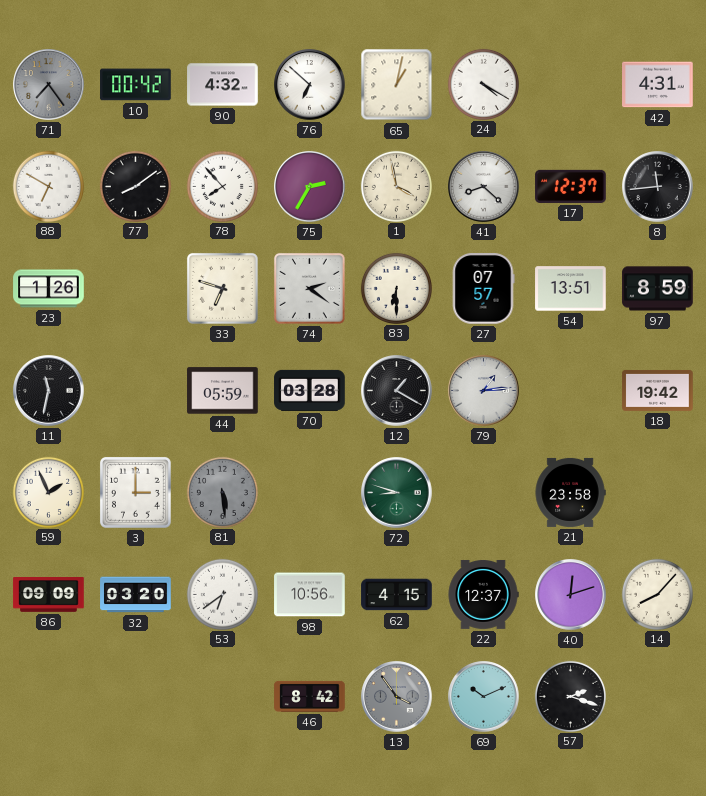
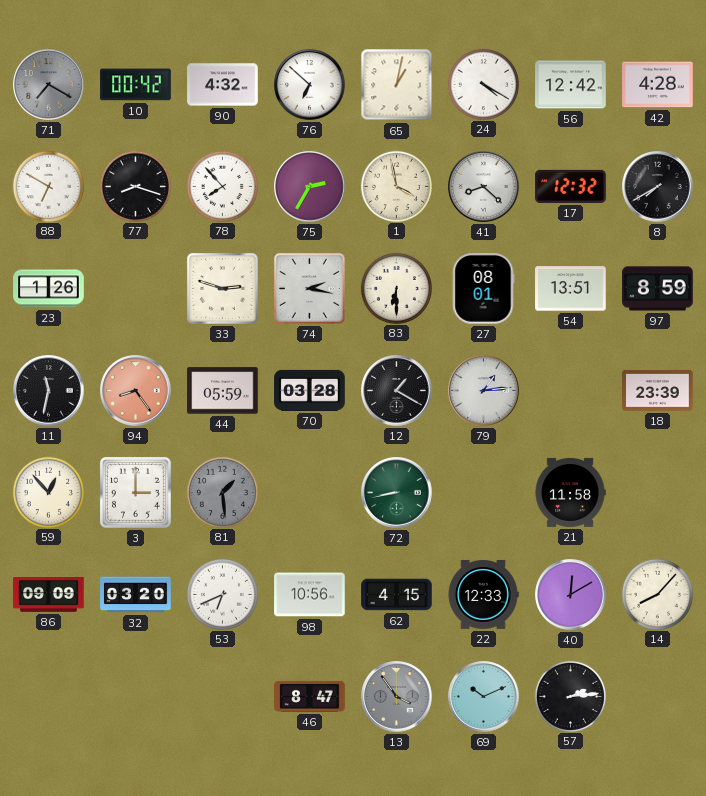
71: 7:24 -> 7:20 (49, 85)
56: none -> 12:42 (571, 85)
42: 4:31 -> 4:28 (658, 85)
77: 8:09 -> 8:18 (135, 186)
17: 12:37 -> 12:32 (571, 186)
8: 11:44 -> 7:40 (658, 187)
33: 6:48 -> 2:48 (223, 289)
74: 2:21 -> 2:17 (309, 288)
27: 07:57 -> 08:01 (483, 289)
94: none -> 8:24 (136, 391)
18: 19:42 -> 23:39 (658, 390)
59: 1:56 -> 12:53 (48, 492)
81: 5:29 -> 1:29 (222, 492)
72: 8:48 -> 8:43 (397, 493)
21: 23:58 -> 11:58 (570, 492)
53: 6:39 -> 6:41 (222, 594)
22: 12:37 -> 12:33 (483, 594)
40: 12:12 -> 12:10 (571, 595)
46: 8:42 -> 8:47 (310, 696)
57: 2:18 -> 2:14 (570, 696)
